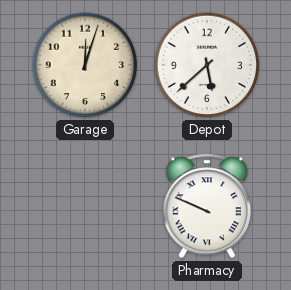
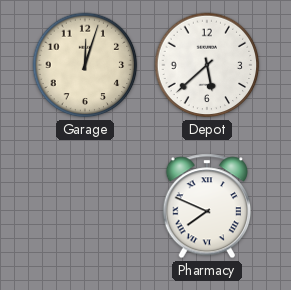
Pharmacy: 9:49 -> 7:49 (206, 206)
